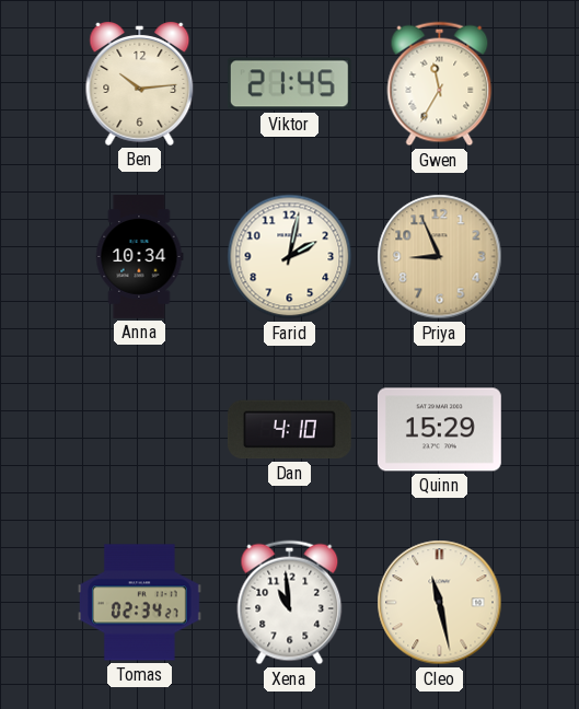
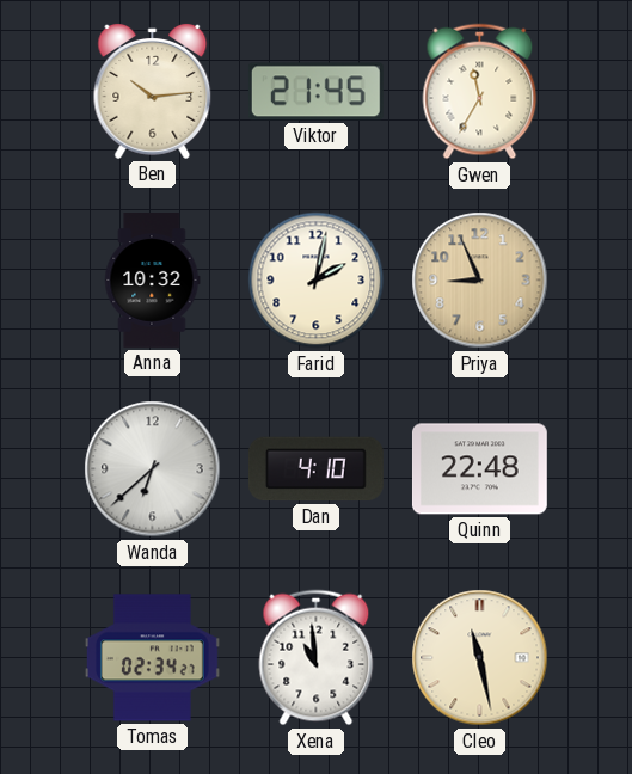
Anna: 10:34 -> 10:32 (152, 281)
Wanda: none -> 6:38 (153, 469)
Quinn: 15:29 -> 22:48 (479, 469)
